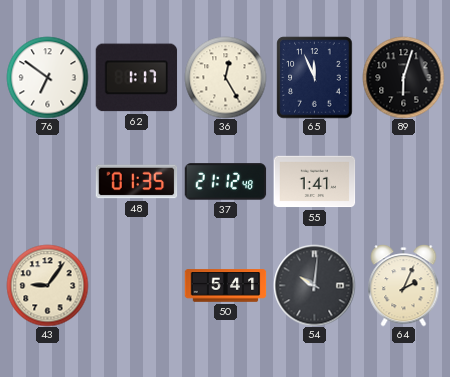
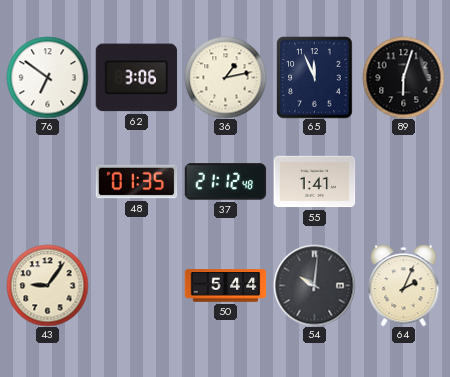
62: 1:17 -> 3:06 (136, 78)
36: 12:25 -> 1:13 (225, 77)
50: 5:41 -> 5:44 (225, 286)
